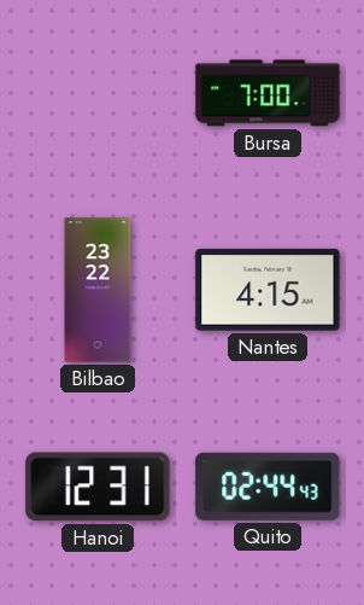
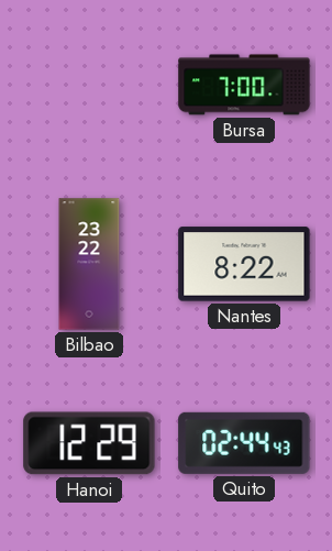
Nantes: 4:15 -> 8:22 (244, 264)
Hanoi: 12:31 -> 12:29 (89, 443)
